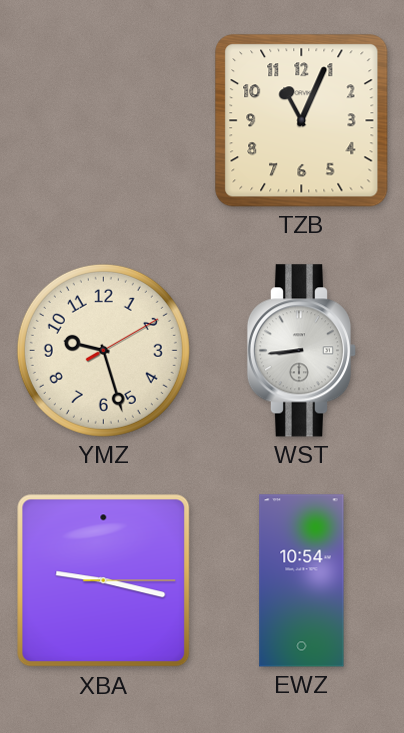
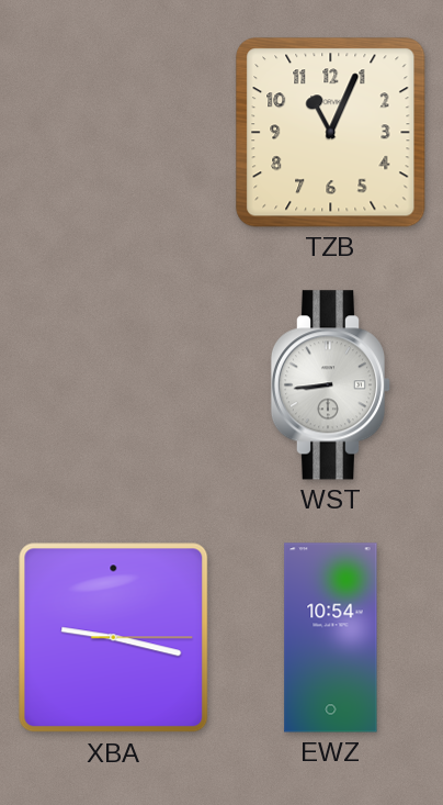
YMZ: 9:27 -> none (103, 350)
